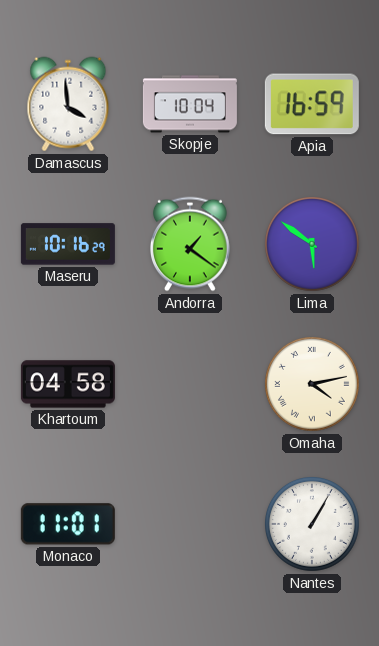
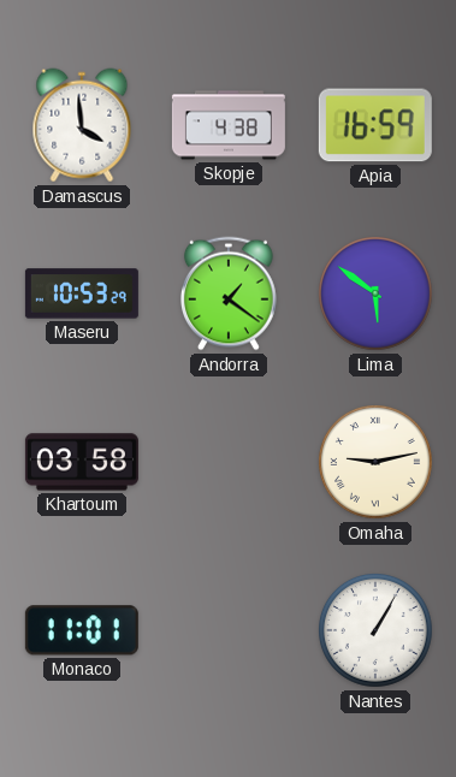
Skopje: 10:04 -> 4:38 (229, 125)
Maseru: 10:16 -> 10:53 (82, 293)
Khartoum: 04:58 -> 03:58 (82, 462)
Omaha: 4:13 -> 9:13 (377, 463)
